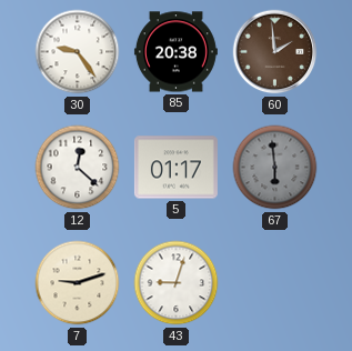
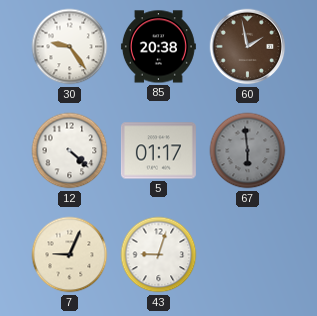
60: 1:59 -> 1:58 (248, 47)
12: 12:22 -> 4:22 (70, 151)
7: 9:12 -> 9:04 (70, 255)
